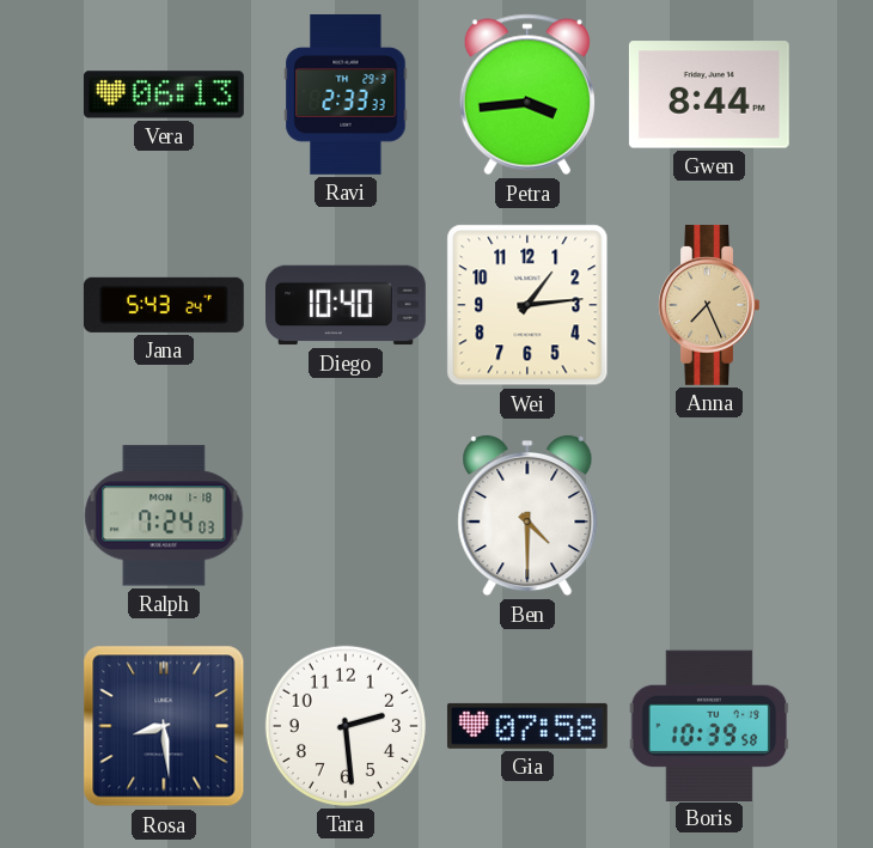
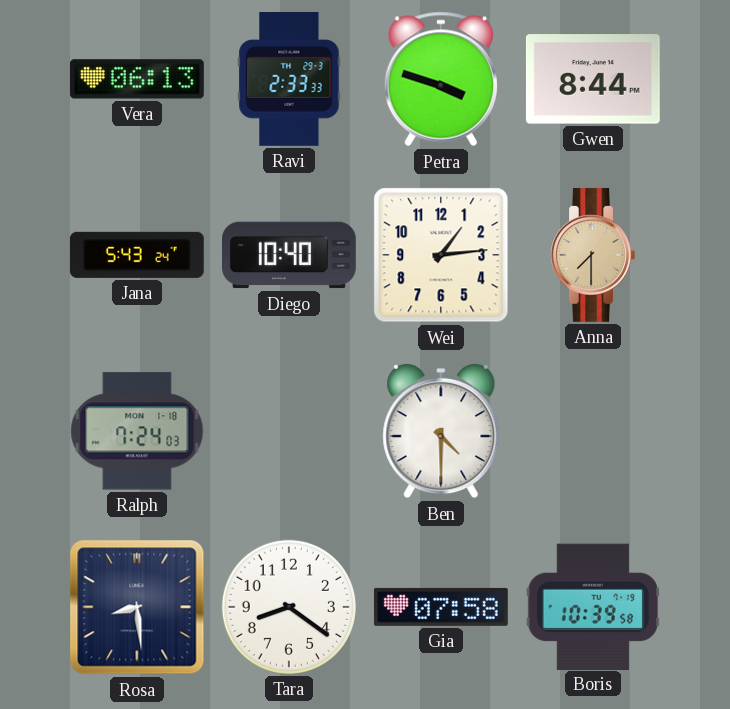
Petra: 3:44 -> 3:48 (441, 79)
Anna: 7:26 -> 7:30 (593, 255)
Tara: 2:29 -> 8:21 (289, 607)
